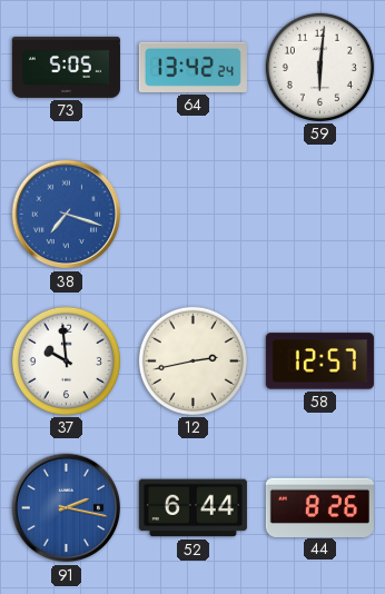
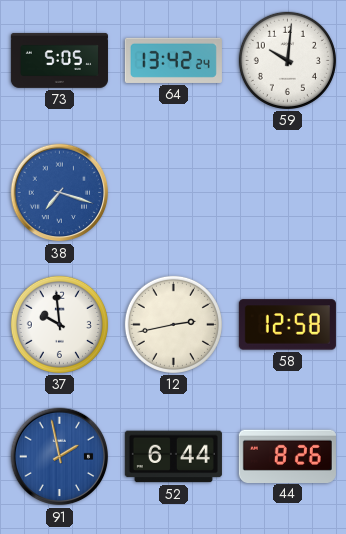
59: 6:01 -> 10:01 (287, 60)
58: 12:57 -> 12:58 (287, 325)
91: 2:17 -> 1:58 (60, 457)
